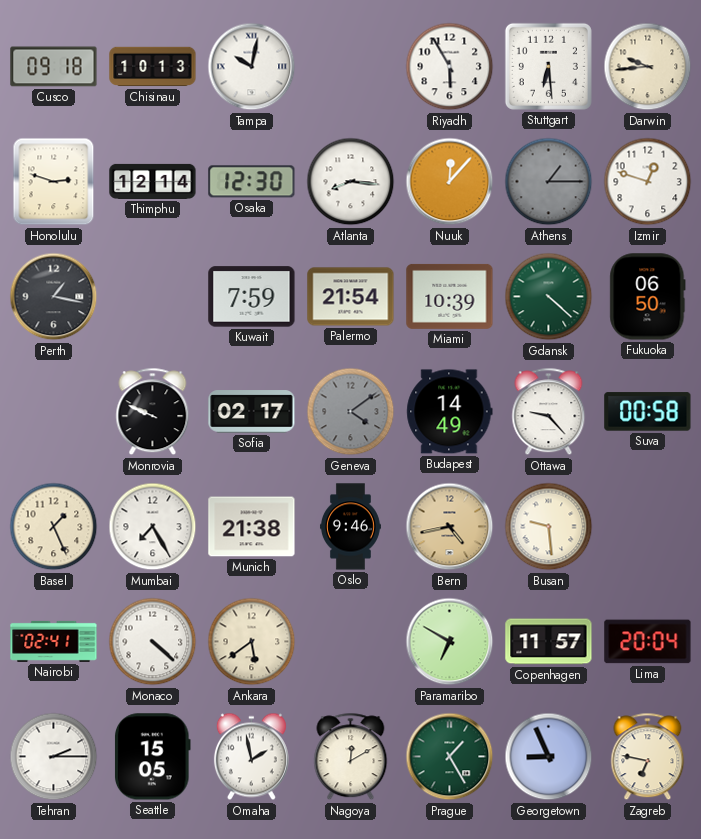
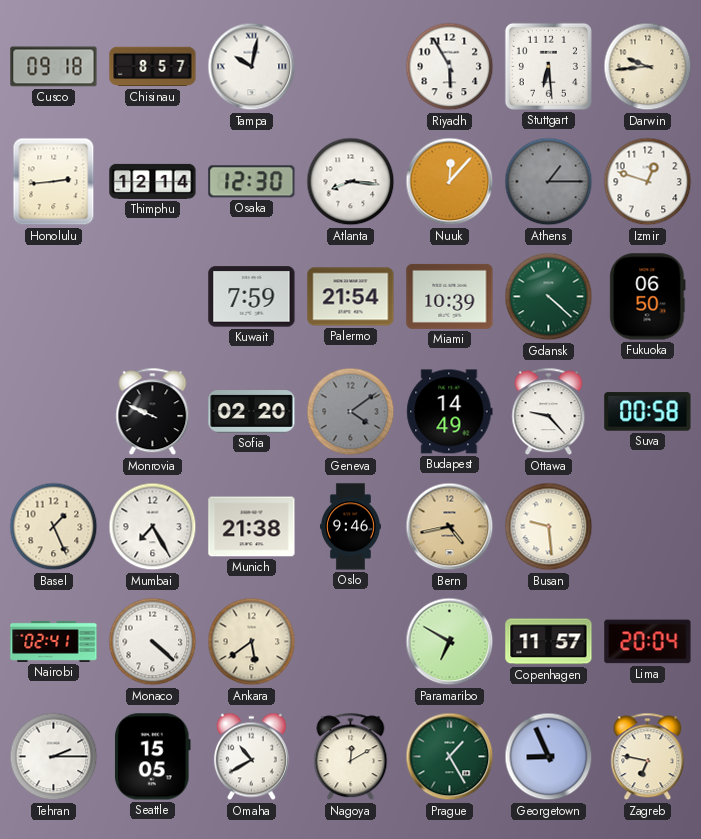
Chisinau: 10:13 -> 8:57 (153, 67)
Honolulu: 2:48 -> 2:44 (54, 182)
Perth: 1:17 -> none (54, 297)
Sofia: 02:17 -> 02:20 (252, 412)
Omaha: 1:58 -> 10:40 (251, 757)
